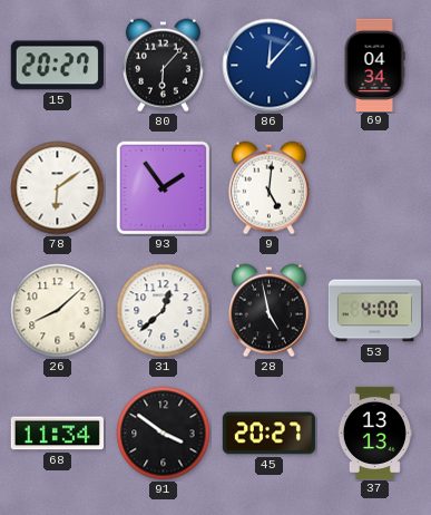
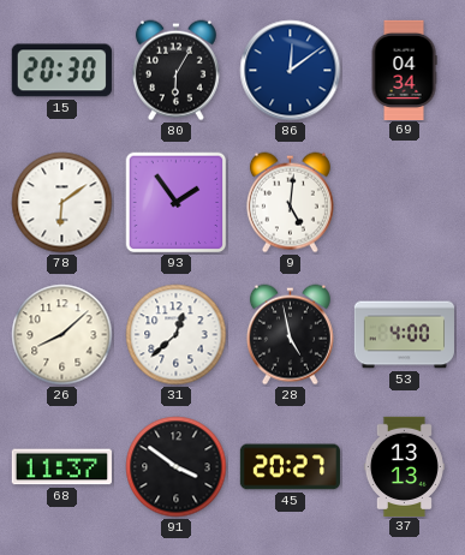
15: 20:27 -> 20:30 (61, 71)
80: 6:07 -> 6:05 (175, 71)
86: 12:07 -> 12:09 (291, 71)
68: 11:34 -> 11:37 (61, 467)
